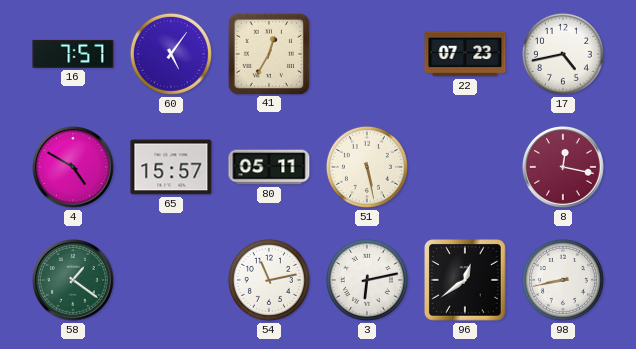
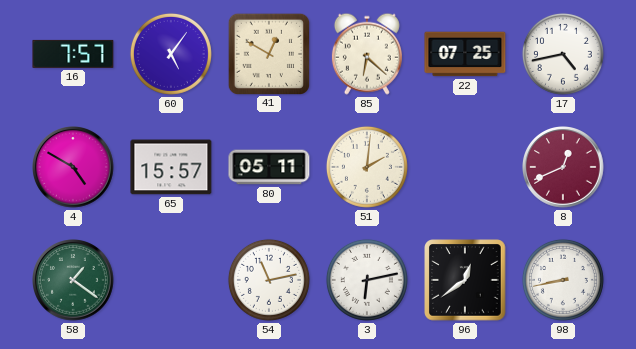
41: 12:35 -> 12:50 (268, 53)
85: none -> 6:22 (367, 54)
22: 07:23 -> 07:25 (465, 54)
51: 5:28 -> 2:01 (367, 167)
8: 12:17 -> 12:41 (564, 168)
